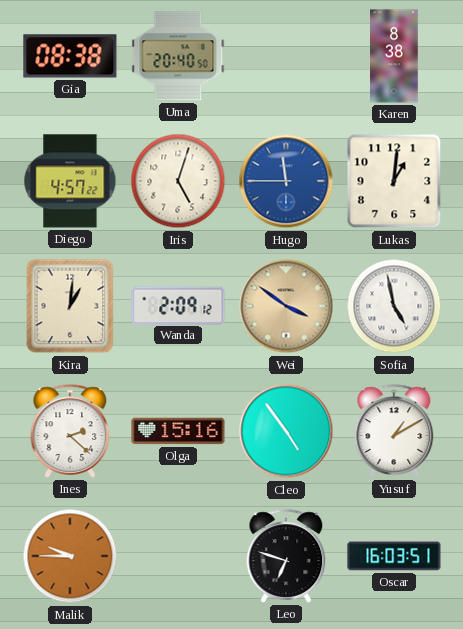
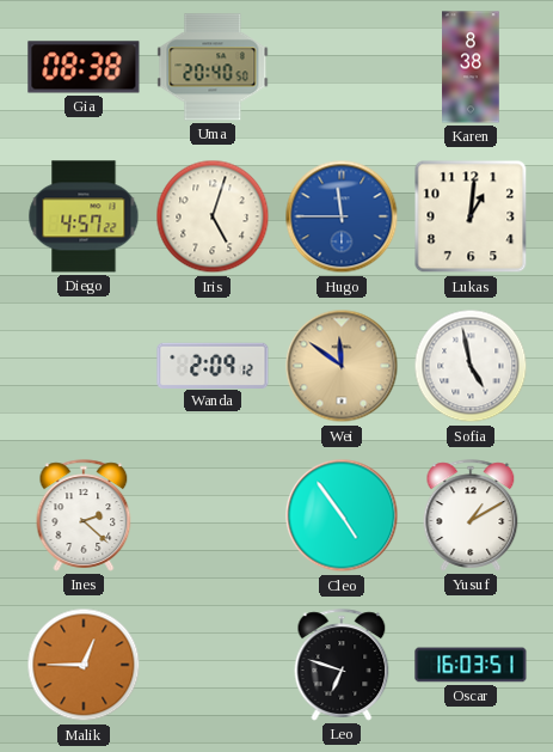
Kira: 1:01 -> none (70, 306)
Wei: 3:51 -> 11:51 (342, 366)
Olga: 15:16 -> none (178, 431)
Malik: 9:45 -> 12:45 (84, 665)
